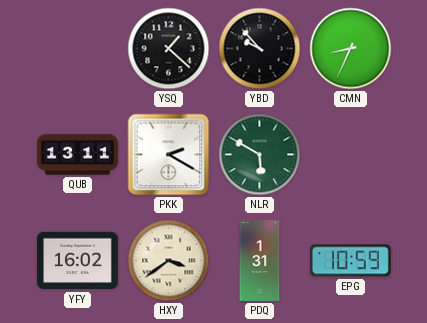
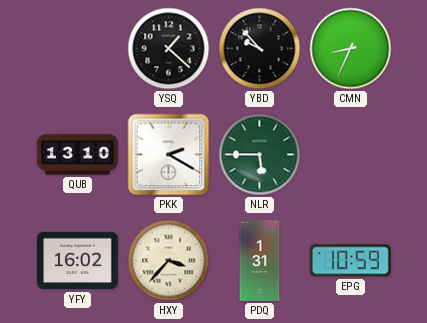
QUB: 13:11 -> 13:10 (78, 155)
NLR: 5:50 -> 5:45 (260, 155)
HXY: 3:39 -> 3:37 (169, 261)
